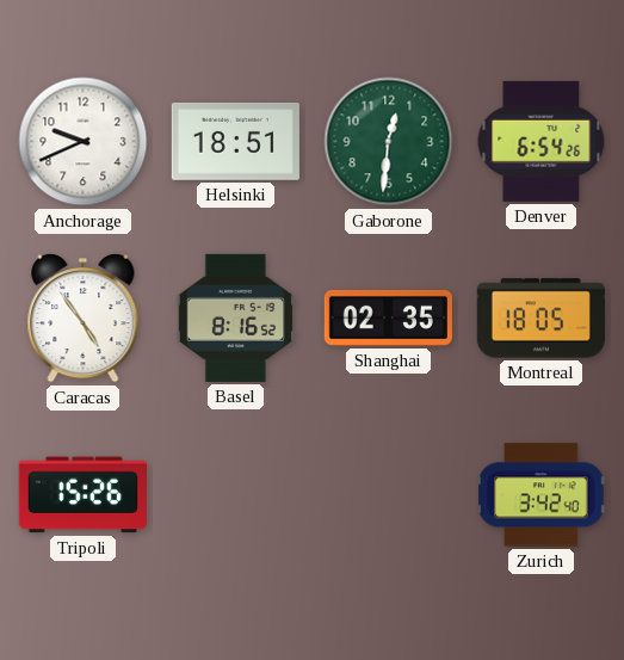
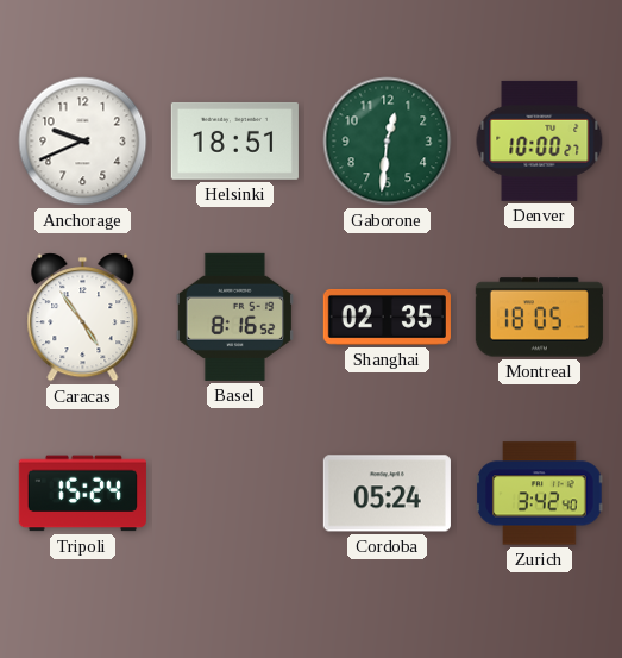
Denver: 6:54 -> 10:00 (540, 140)
Tripoli: 15:26 -> 15:24 (82, 494)
Cordoba: none -> 05:24 (387, 494)
